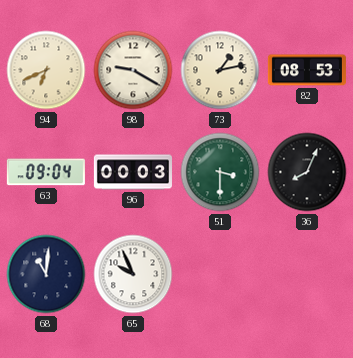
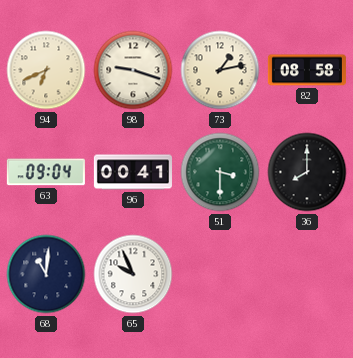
98: 9:20 -> 9:18 (133, 70)
82: 08:53 -> 08:58 (307, 70)
96: 00:03 -> 00:41 (133, 172)
36: 8:04 -> 8:00 (307, 172)
